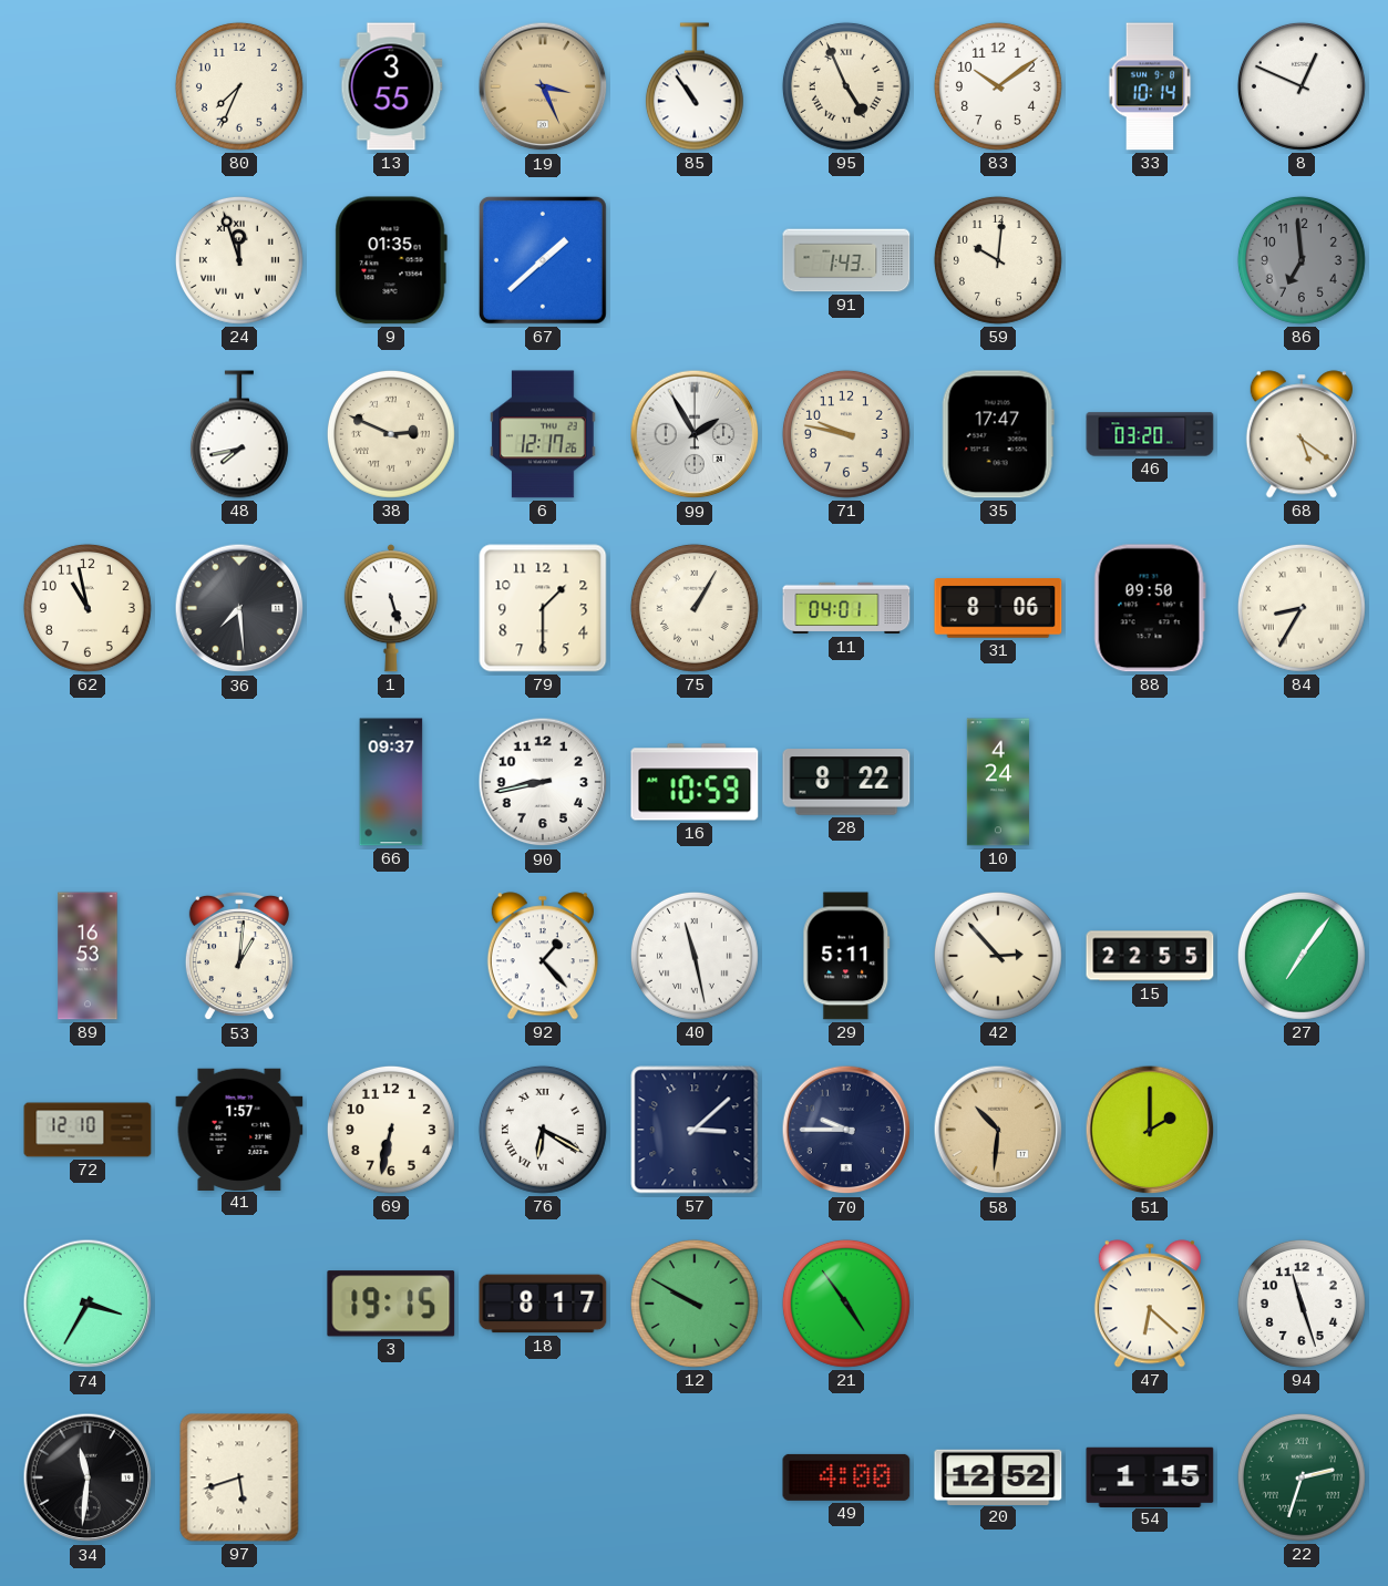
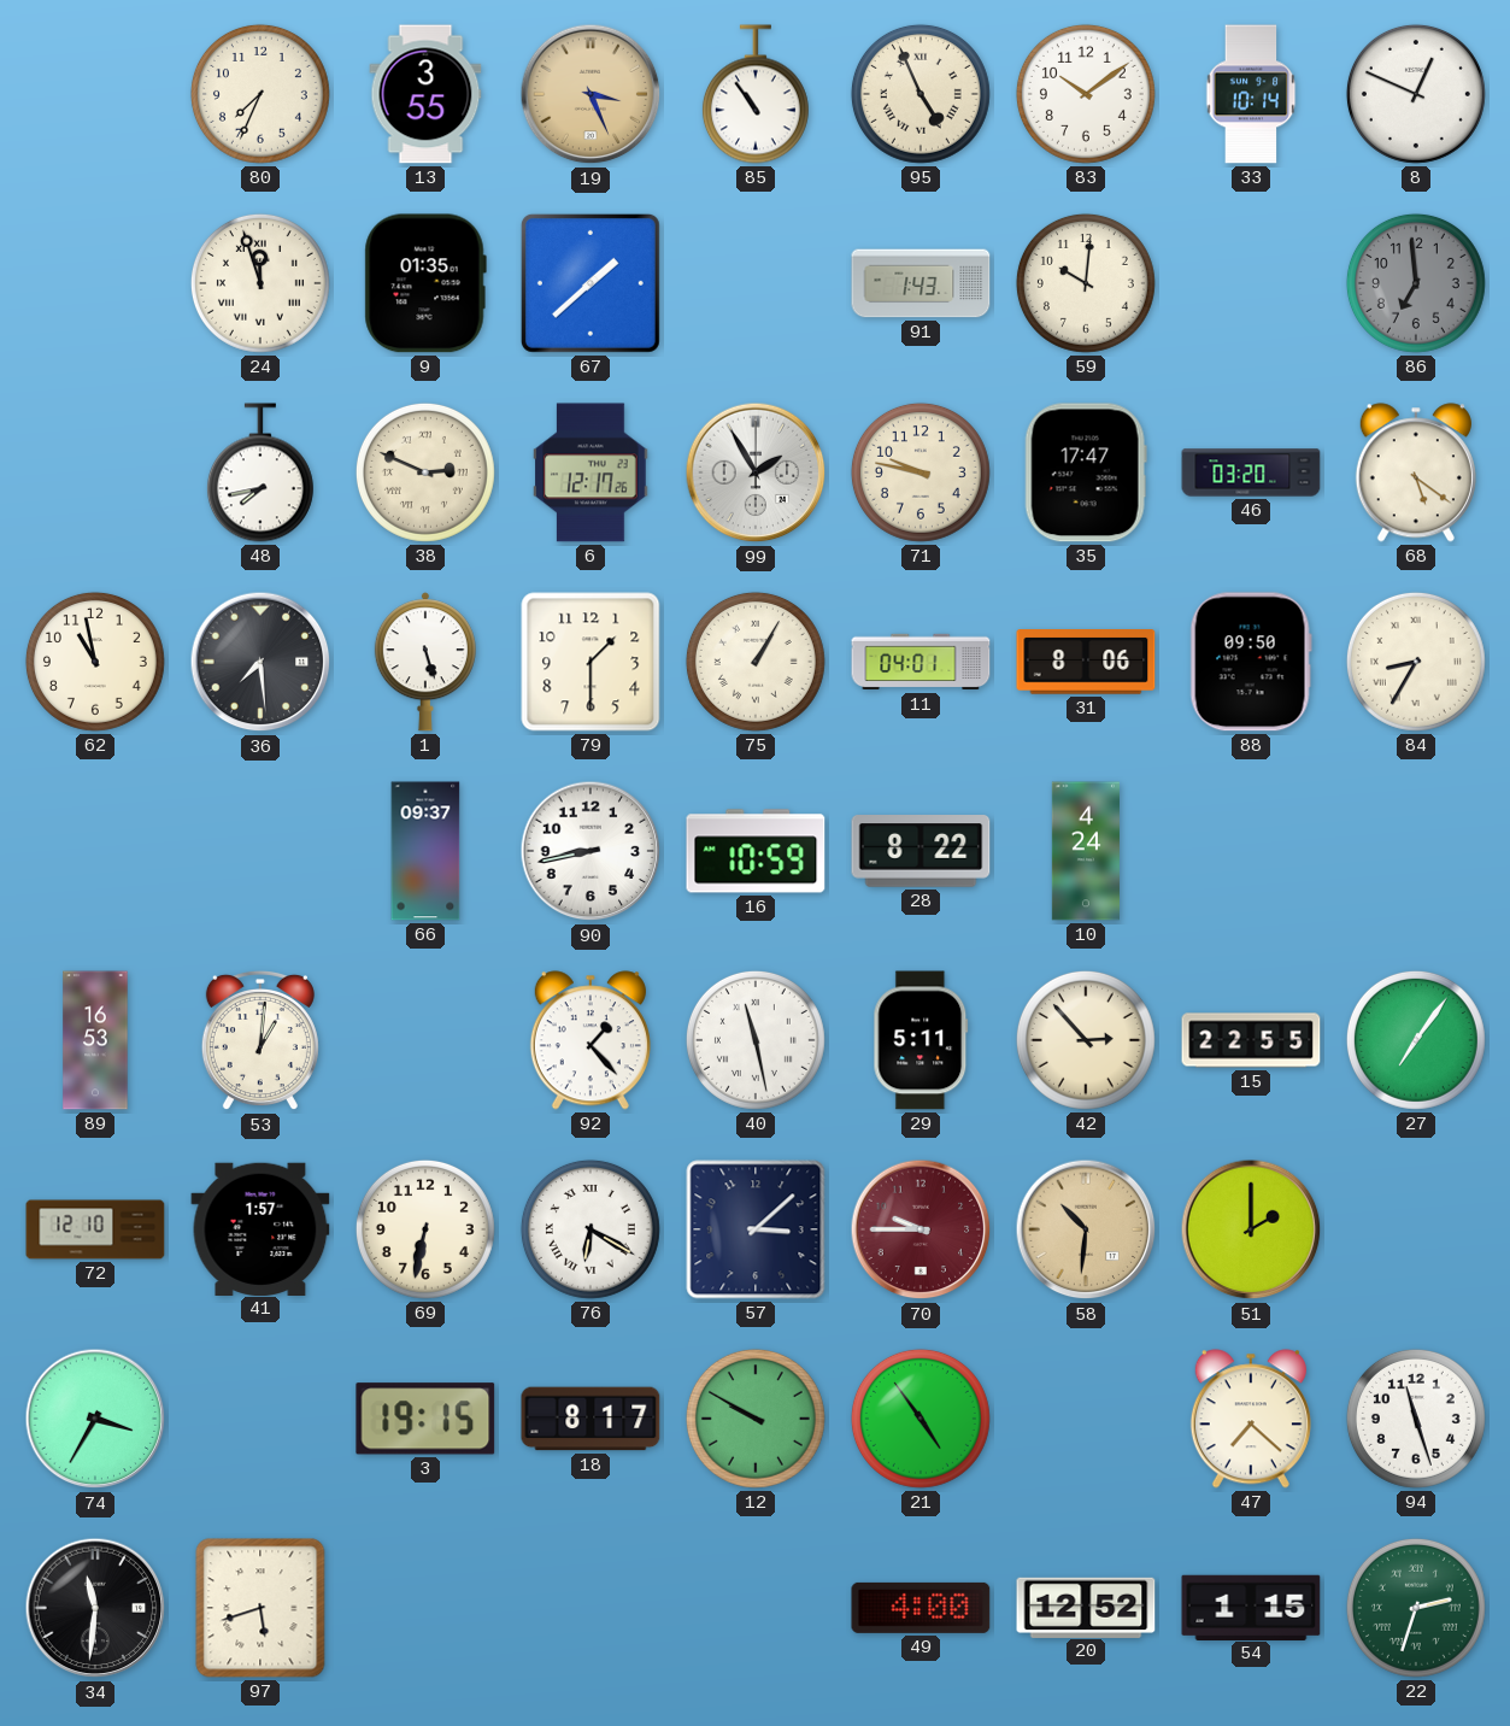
70 dial: navy -> burgundy (921, 1229)
47: 6:22 -> 7:22 (1251, 1419)
